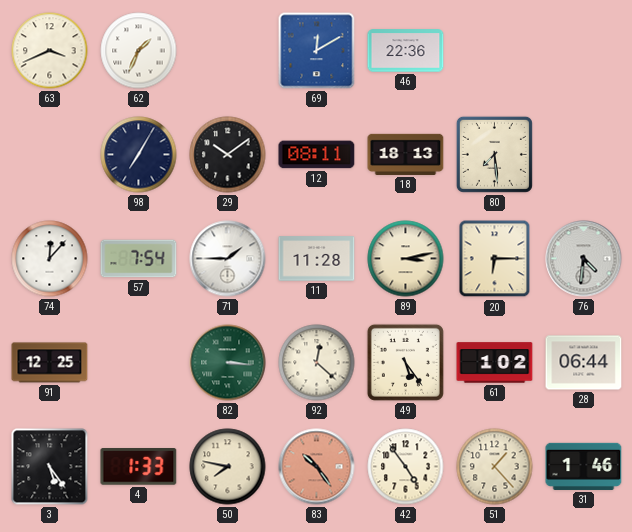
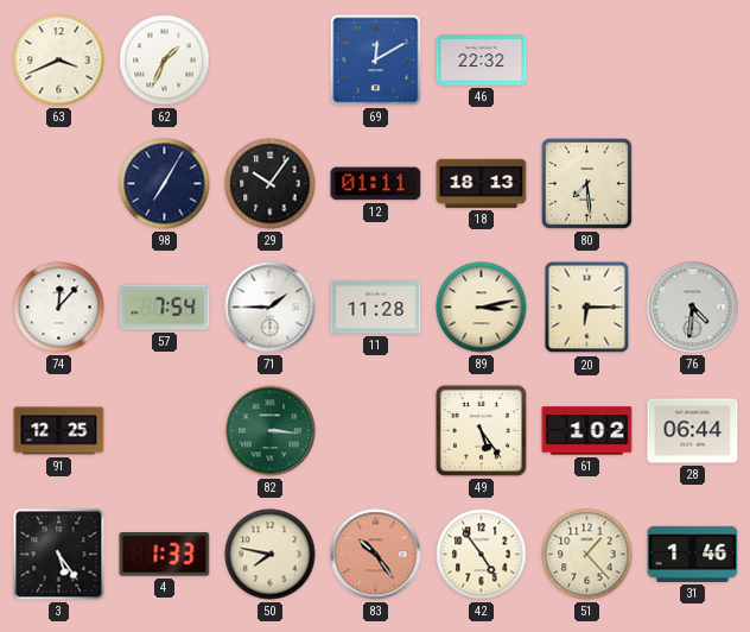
46: 22:36 -> 22:32 (482, 61)
29: 10:09 -> 10:06 (271, 184)
12: 08:11 -> 01:11 (376, 184)
92: 12:22 -> none (317, 363)
